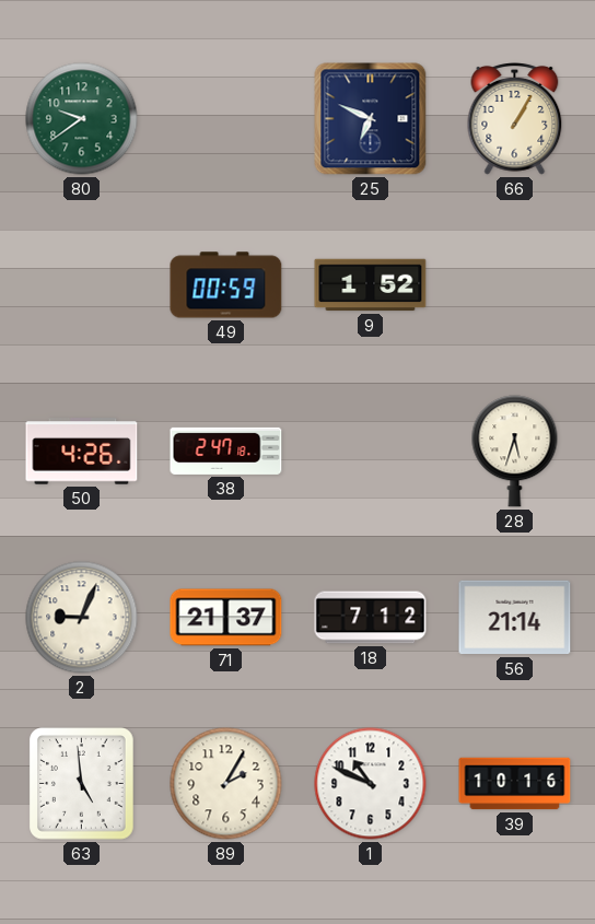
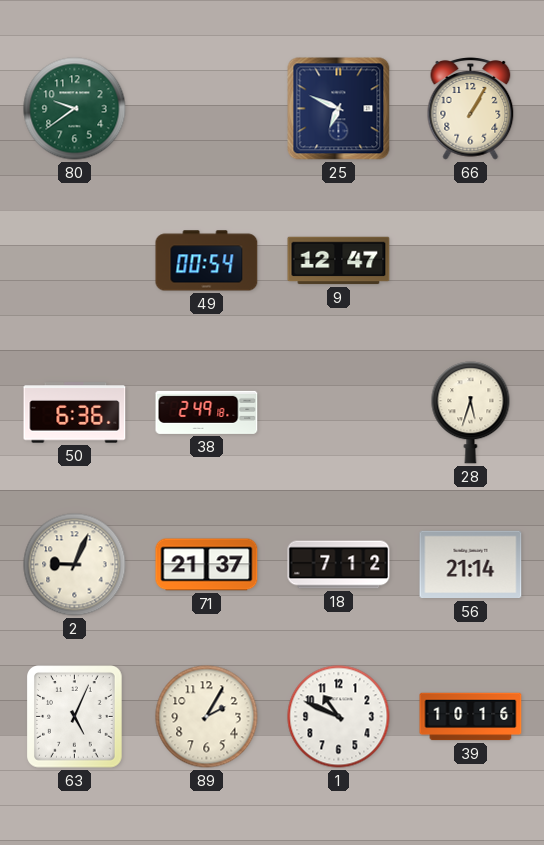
49: 00:59 -> 00:54 (207, 261)
9: 1:52 -> 12:47 (339, 261)
50: 4:26 -> 6:36 (75, 413)
38: 2:47 -> 2:49 (207, 412)
63: 4:59 -> 5:04 (75, 717)
